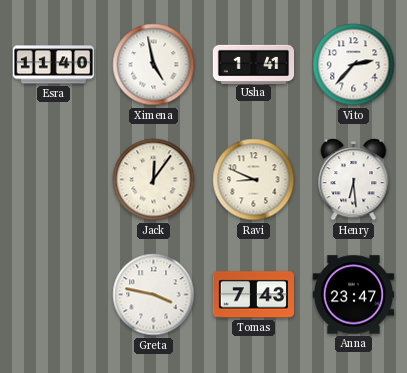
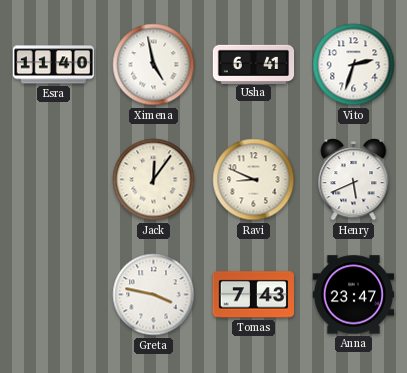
Usha: 1:41 -> 6:41 (254, 64)
Vito: 2:37 -> 2:33 (354, 65)
Henry: 6:29 -> 5:41 (354, 180)
